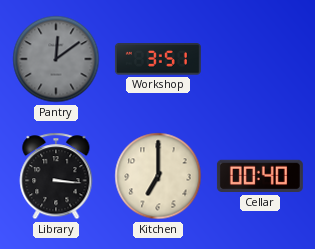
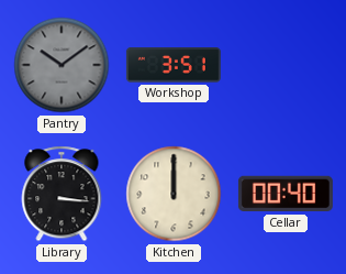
Pantry: 12:09 -> 10:09 (62, 65)
Kitchen: 7:00 -> 12:00 (174, 194)
